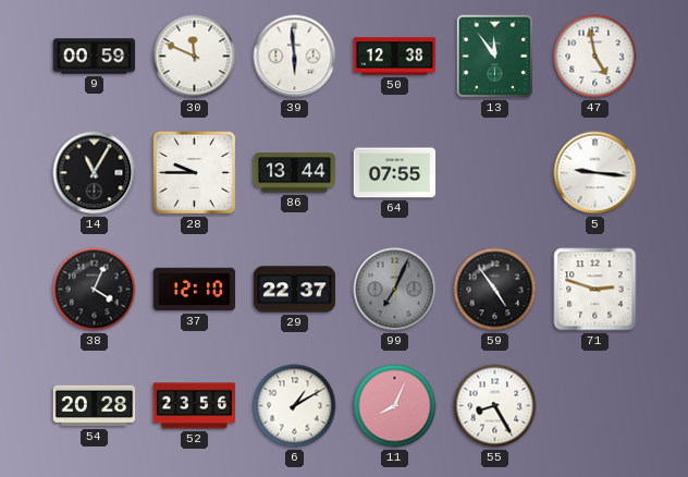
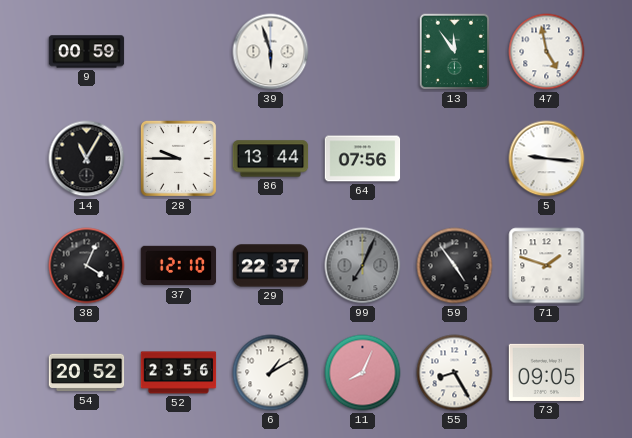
30: 11:49 -> none (195, 57)
39: 5:59 -> 5:57 (271, 52)
50: 12:38 -> none (395, 57)
64: 07:55 -> 07:56 (363, 159)
71: 2:48 -> 1:48 (547, 266)
54: 20:28 -> 20:52 (87, 373)
73: none -> 09:05 (547, 372)
